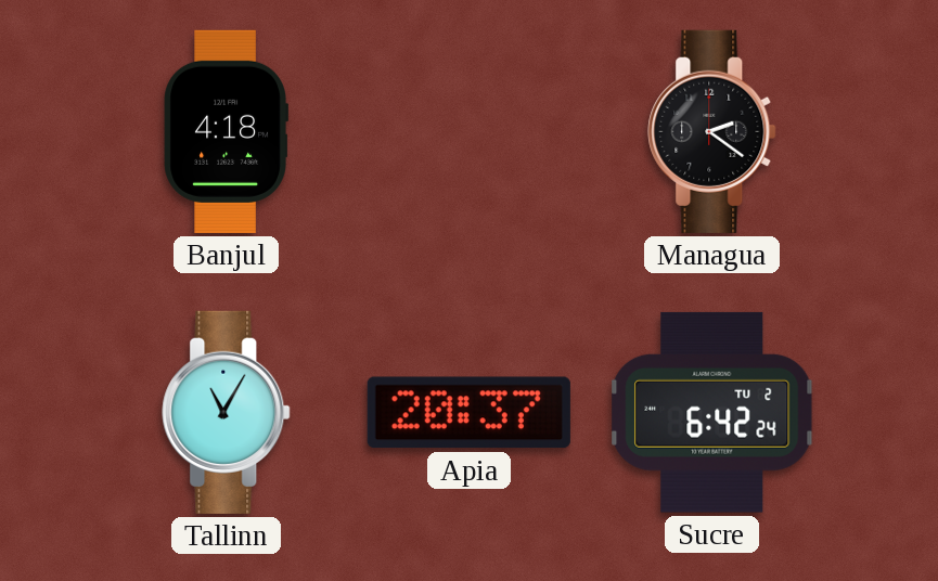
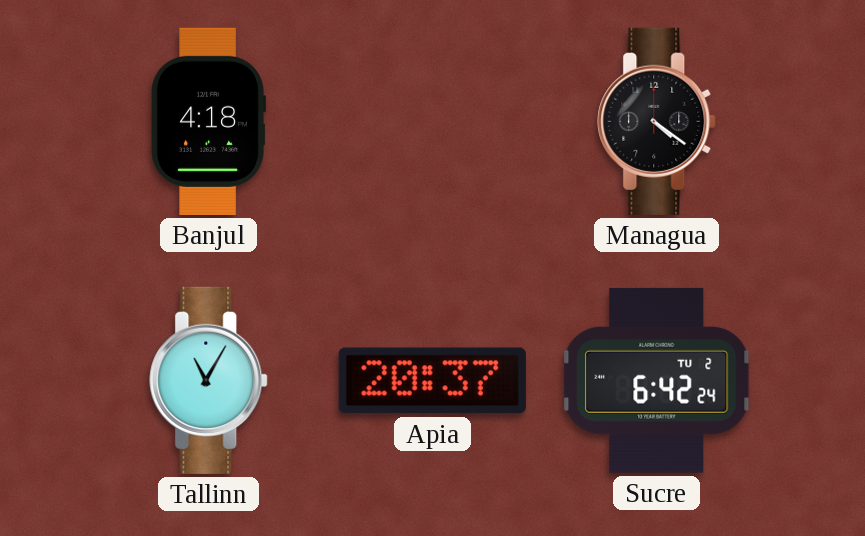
Managua: 2:21 -> 4:21 (657, 121)
